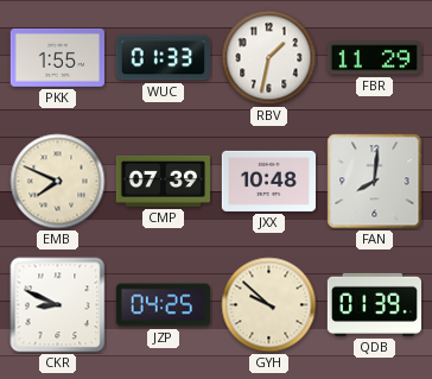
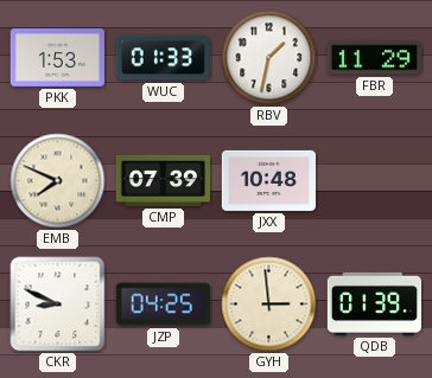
PKK: 1:55 -> 1:53 (57, 57)
FAN: 8:01 -> none (375, 182)
GYH: 9:52 -> 2:59 (269, 305)
